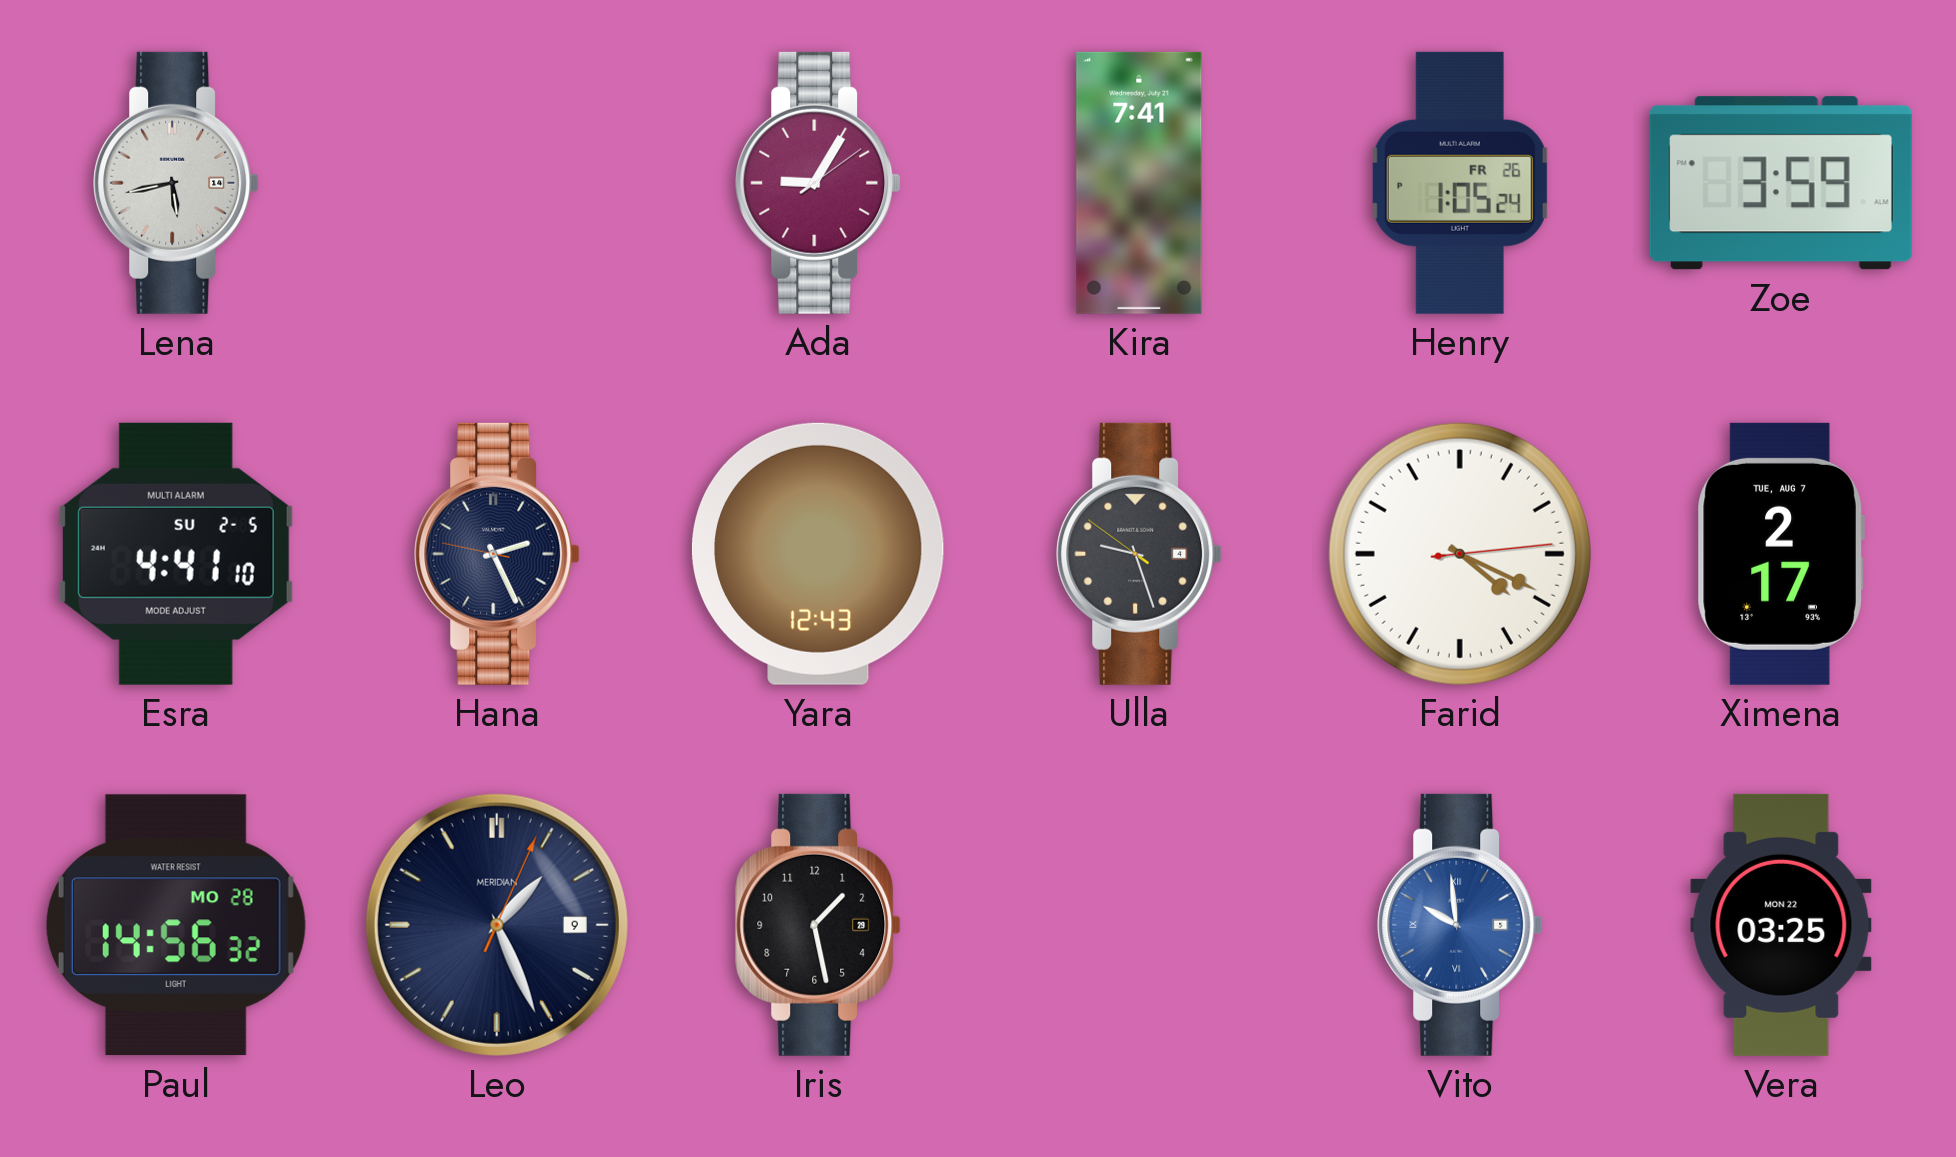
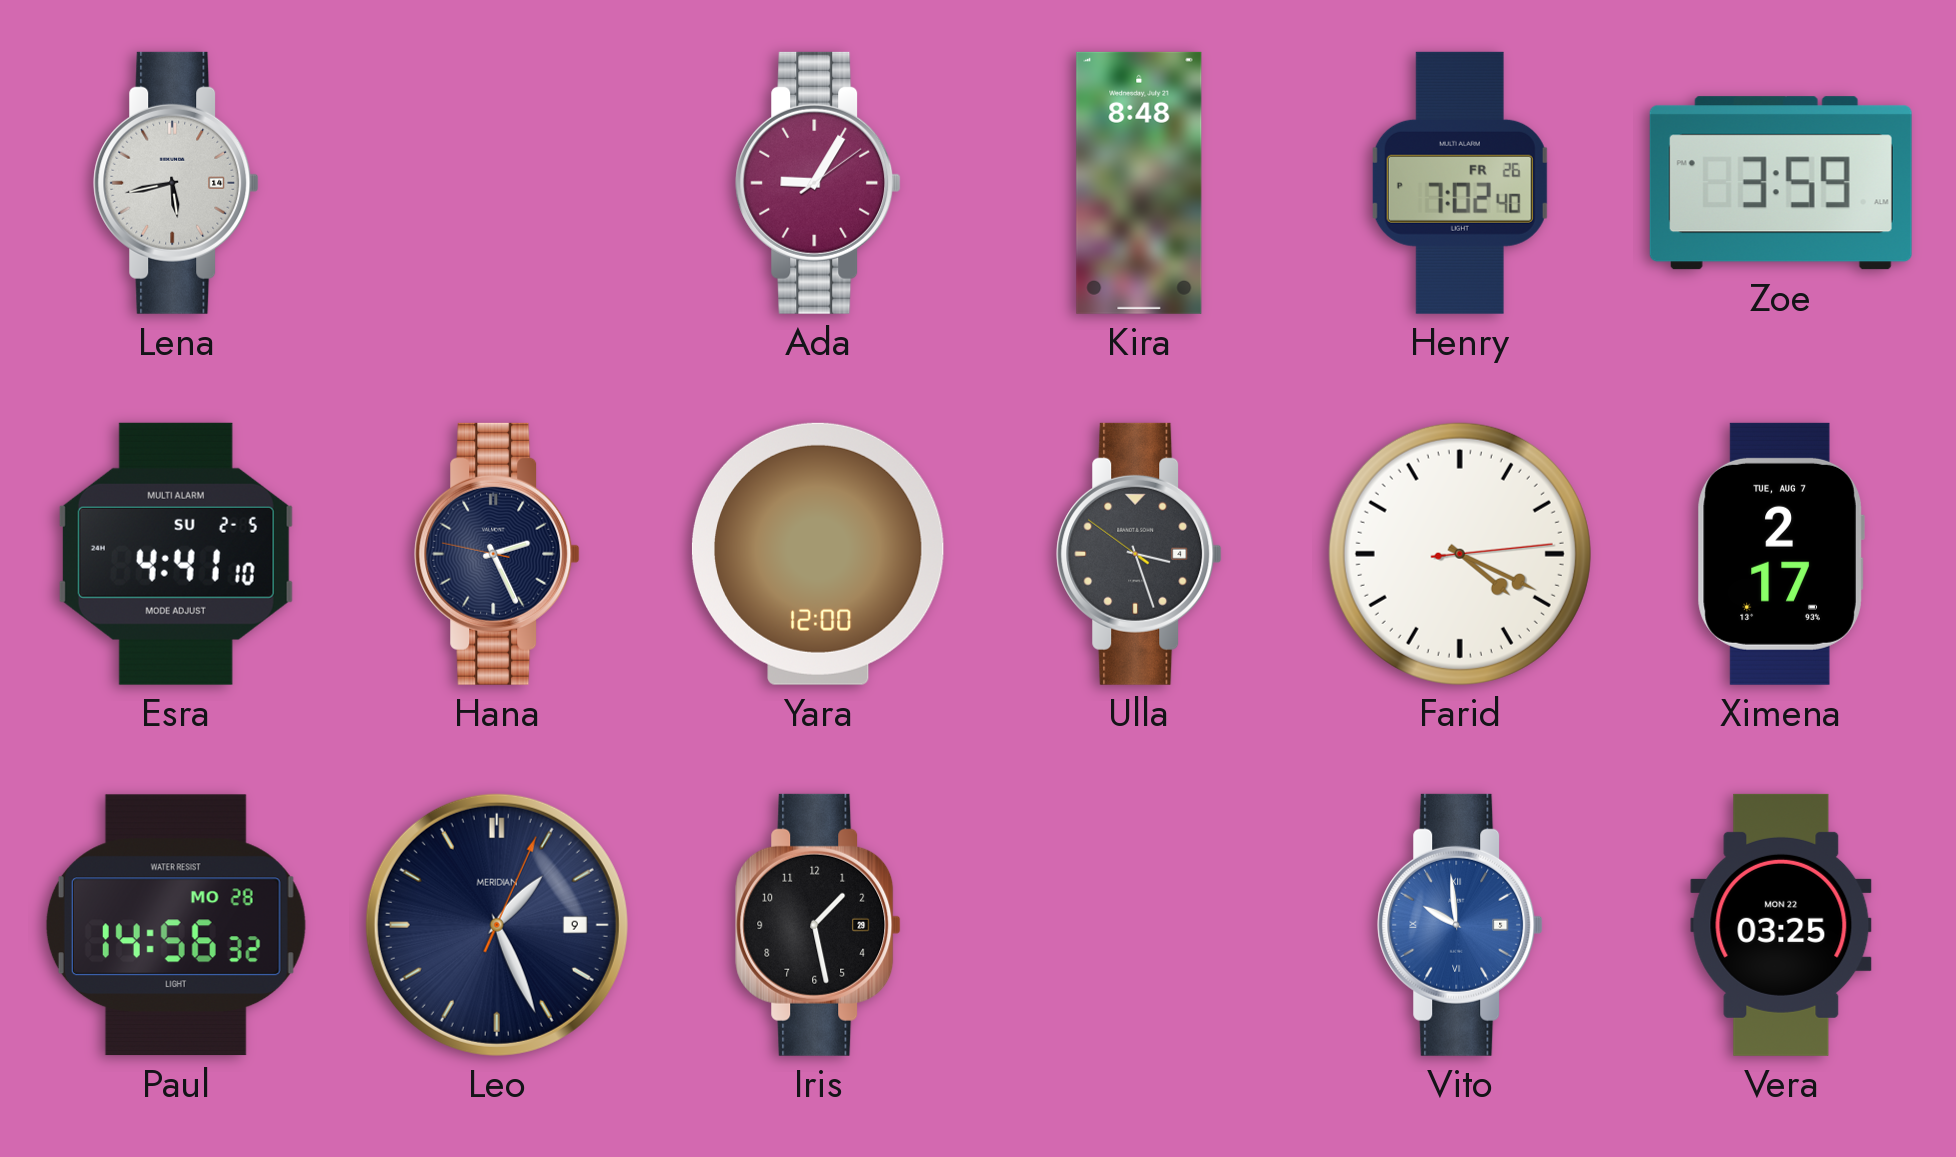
Kira: 7:41 -> 8:48 (1139, 183)
Henry: 1:05 -> 7:02 (1460, 183)
Yara: 12:43 -> 12:00 (818, 554)
Ulla: 9:26 -> 3:26 (1139, 554)
